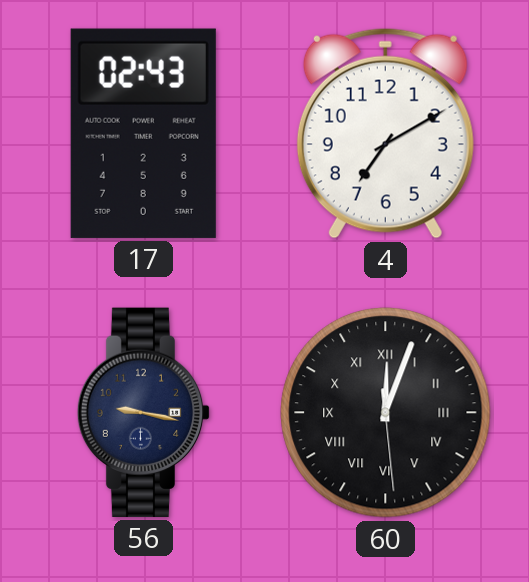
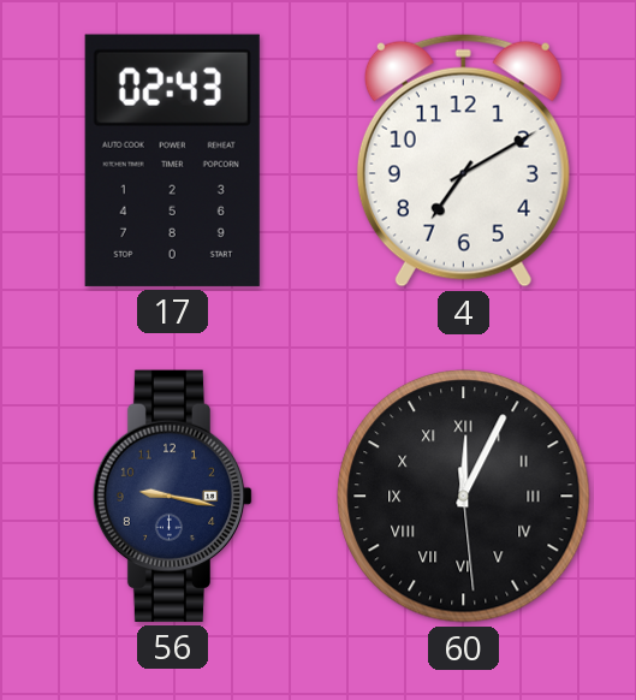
60: 12:03 -> 12:04 (464, 497)
